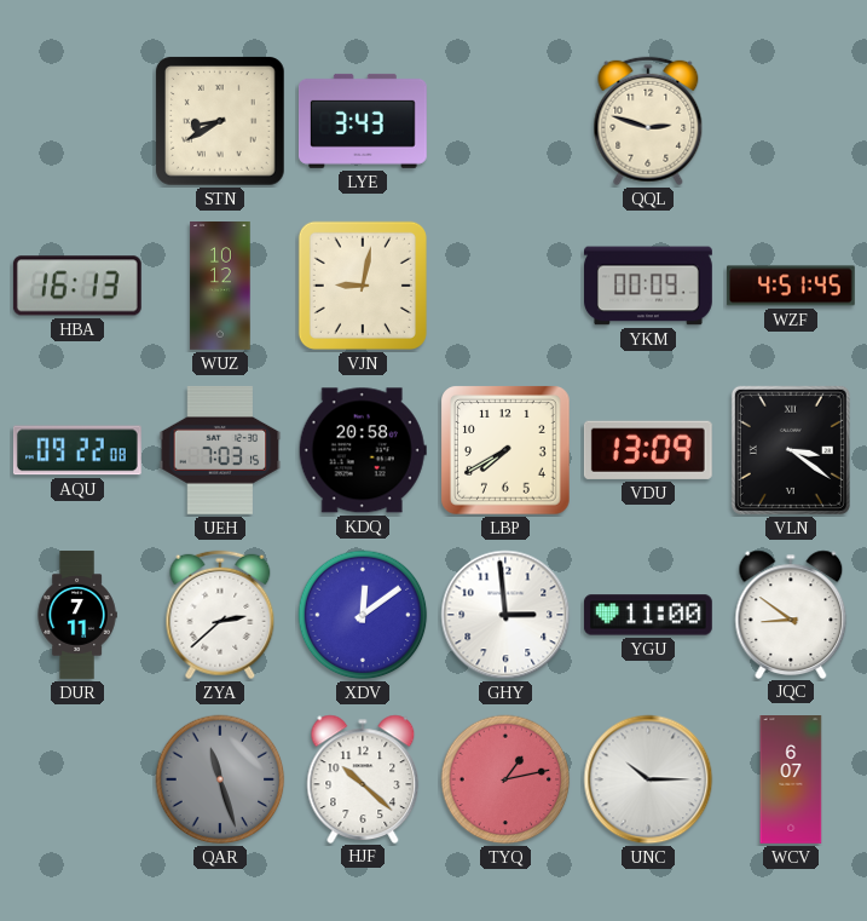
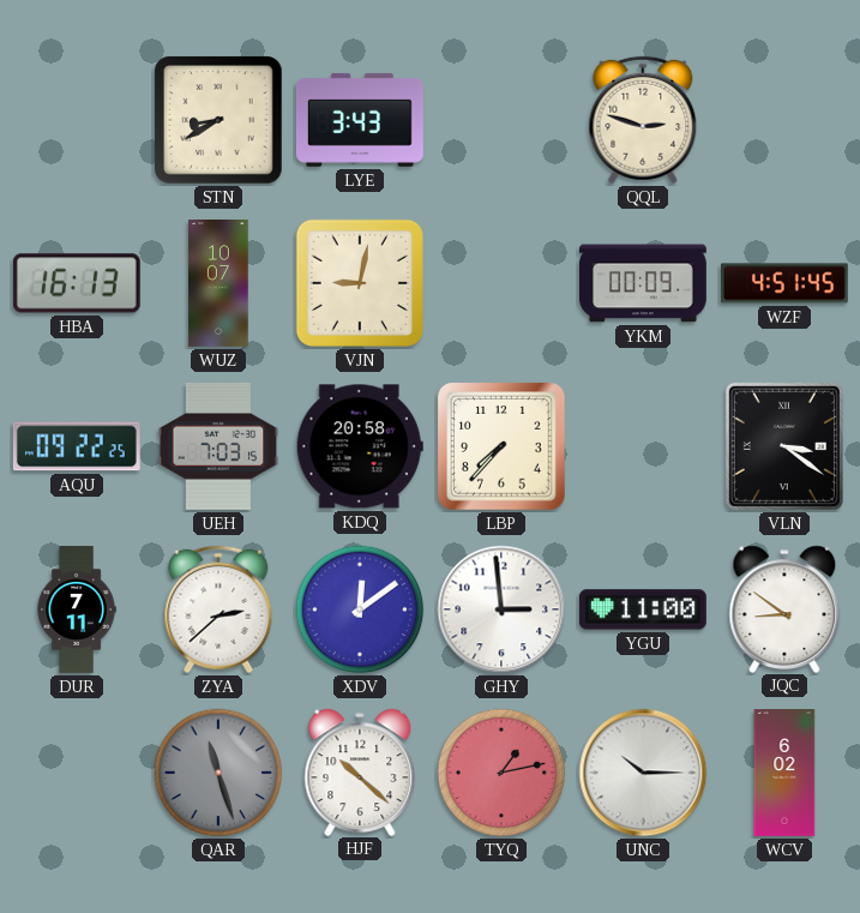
WUZ: 10:12 -> 10:07 (218, 284)
AQU: 09:22:08 -> 09:22:25 (77, 446)
LBP: 7:40 -> 7:37 (503, 448)
VDU: 13:09 -> none (648, 450)
WCV: 6:07 -> 6:02 (784, 774)
